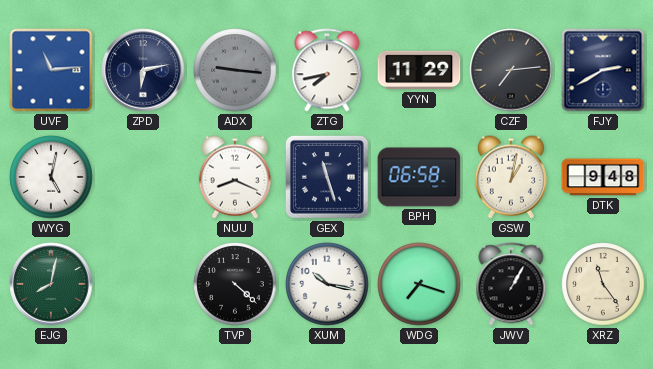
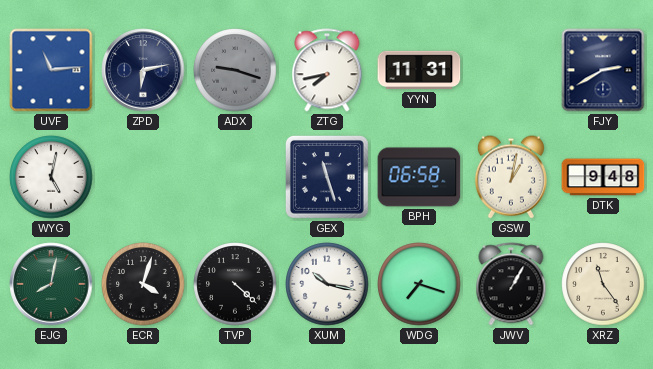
ADX: 9:16 -> 9:18 (235, 70)
YYN: 11:29 -> 11:31 (419, 70)
CZF: 7:14 -> none (511, 70)
NUU: 8:19 -> none (235, 177)
ECR: none -> 4:03 (143, 284)
